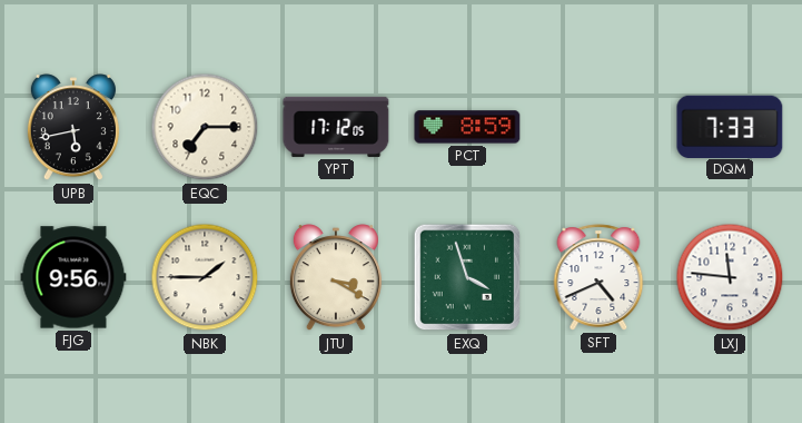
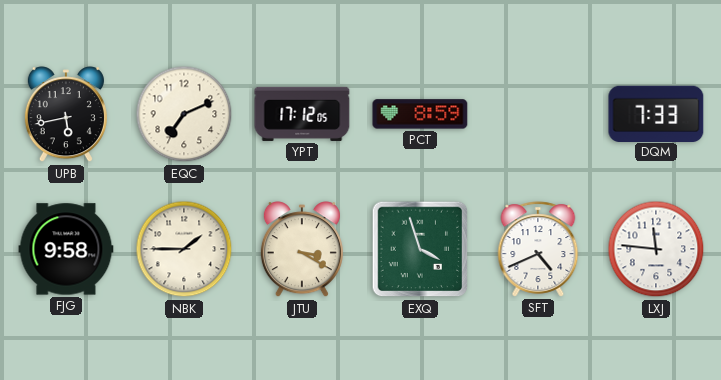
EQC: 7:15 -> 7:11 (184, 114)
FJG: 9:56 -> 9:58 (66, 249)
